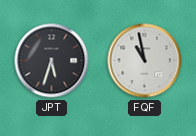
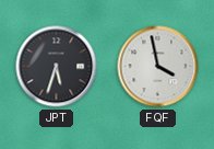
FQF: 10:58 -> 3:58 (158, 67)
